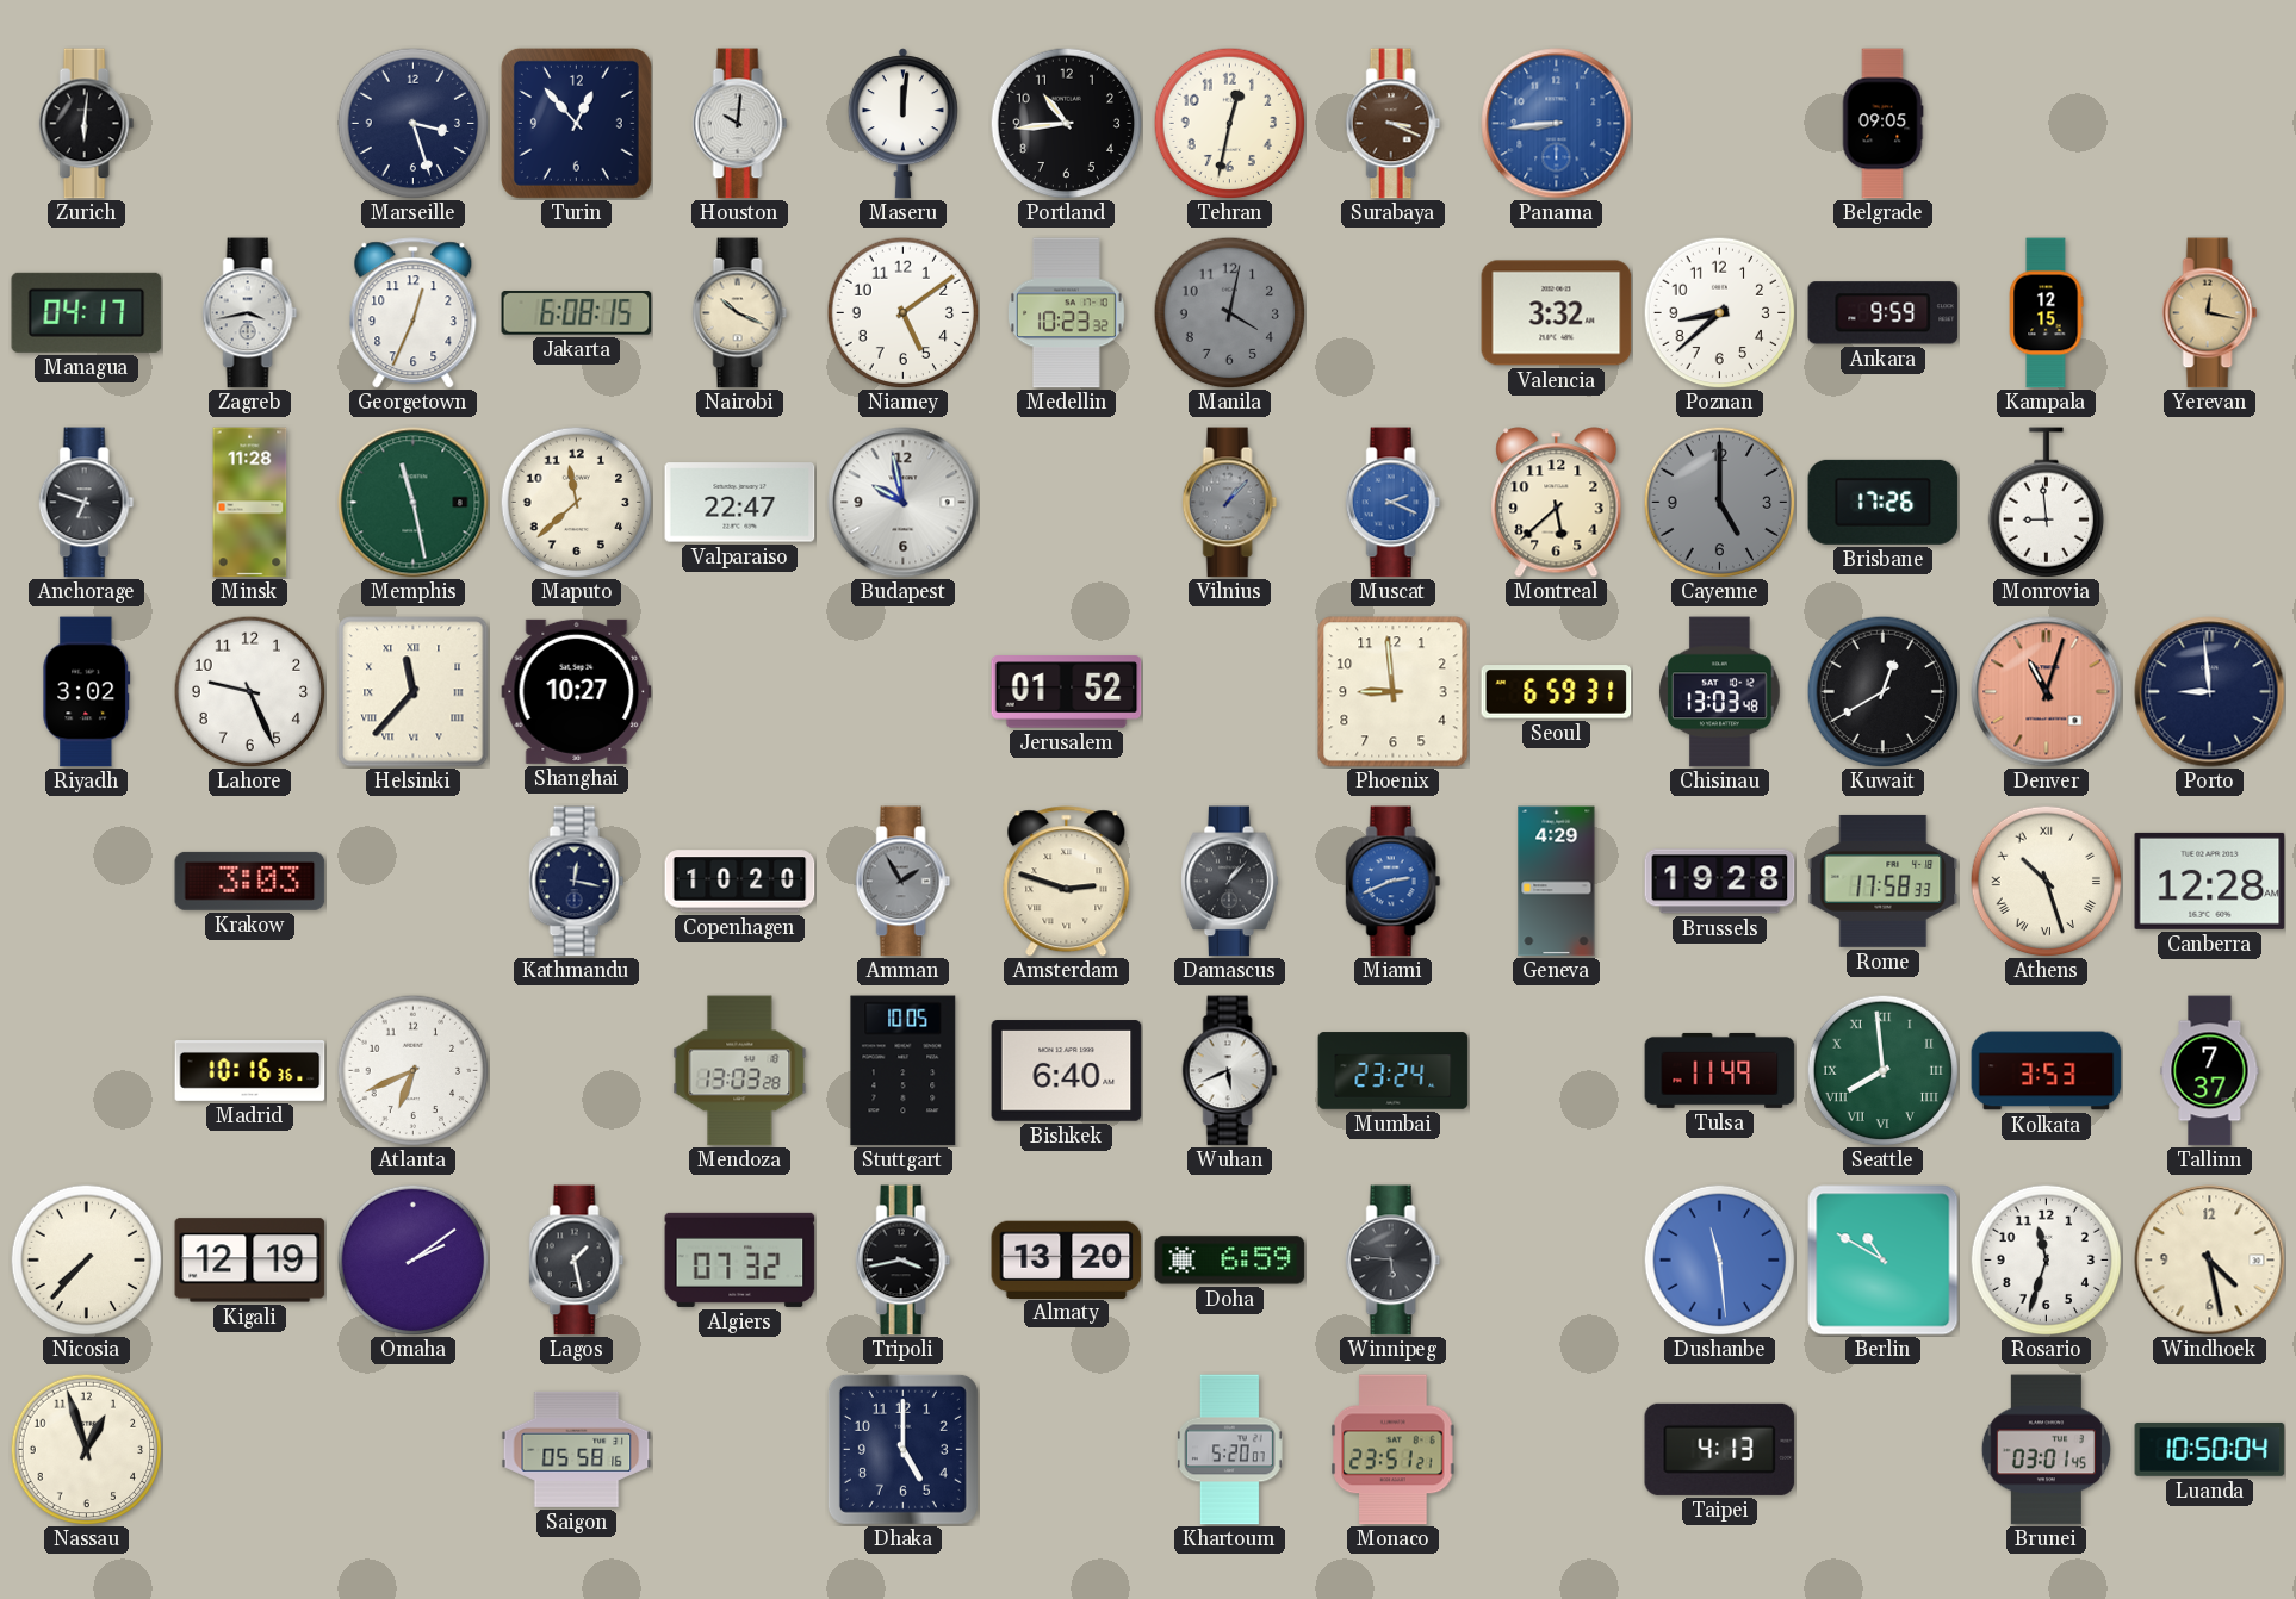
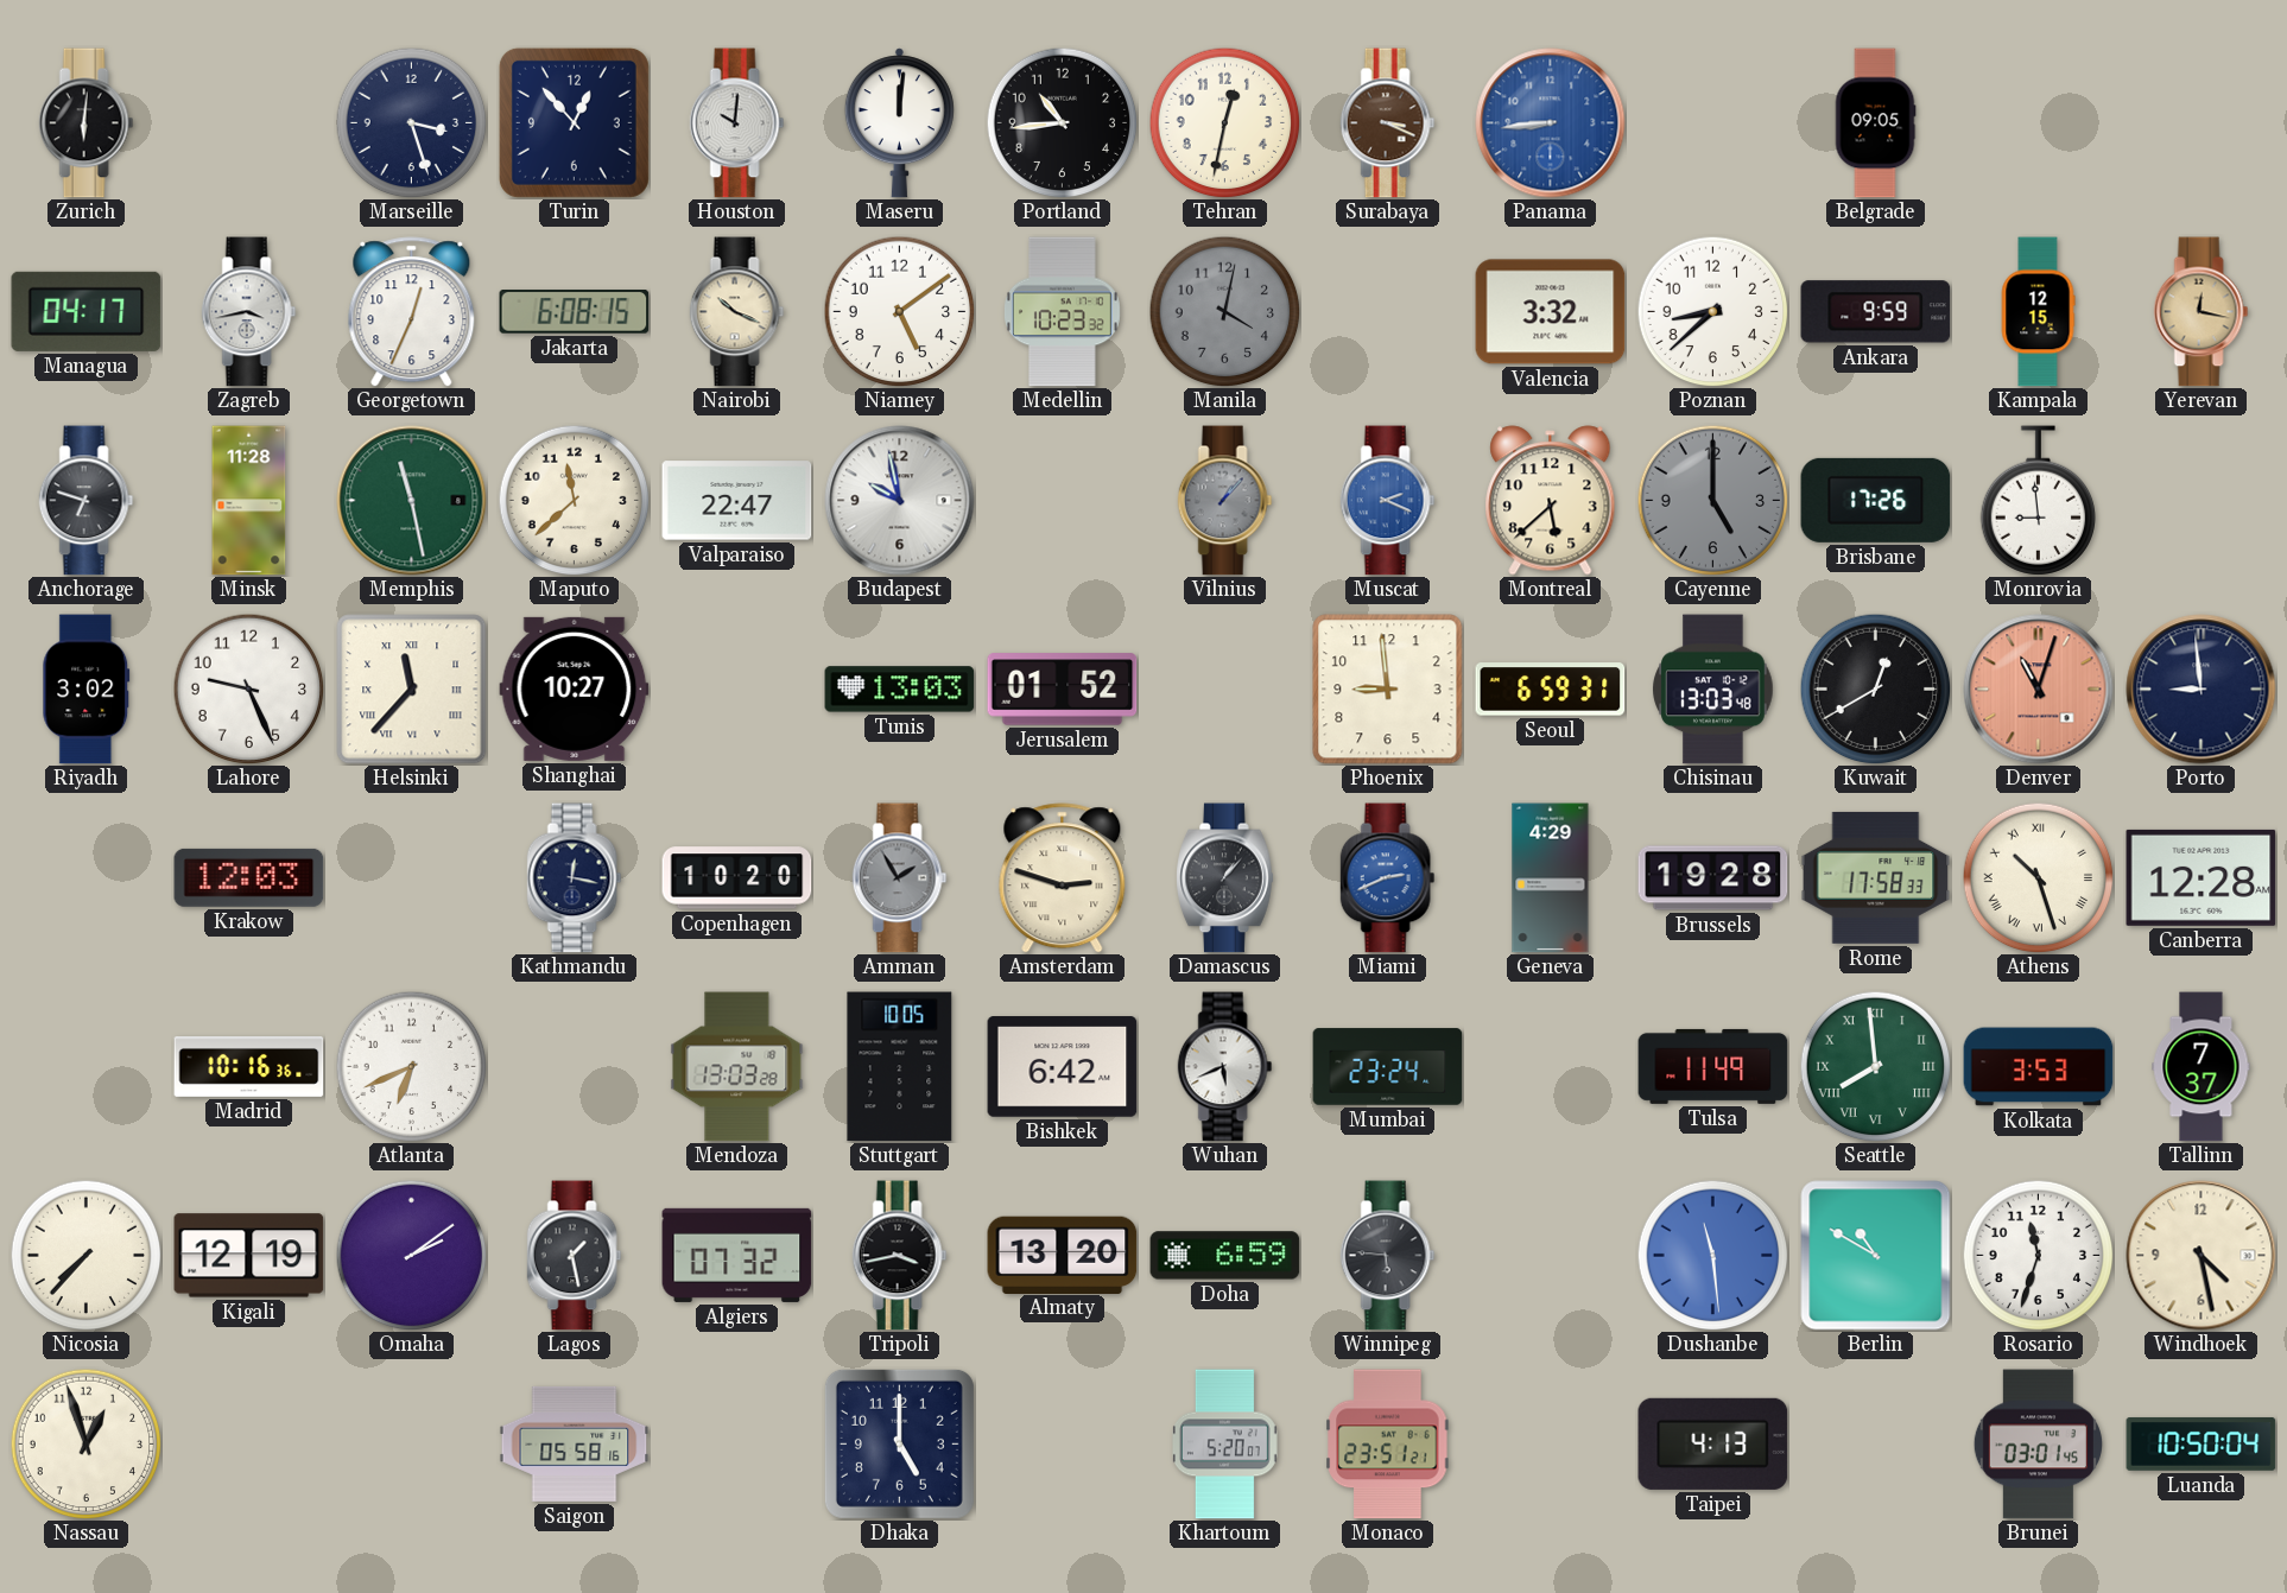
Tunis: none -> 13:03 (900, 690)
Krakow: 3:03 -> 12:03 (249, 877)
Bishkek: 6:40 -> 6:42 (1063, 1067)
